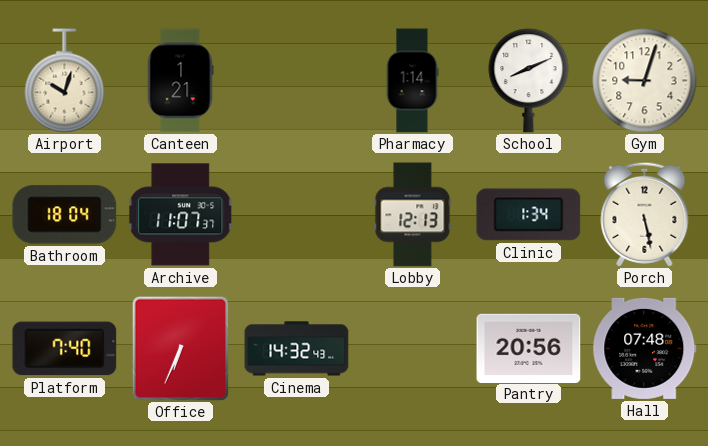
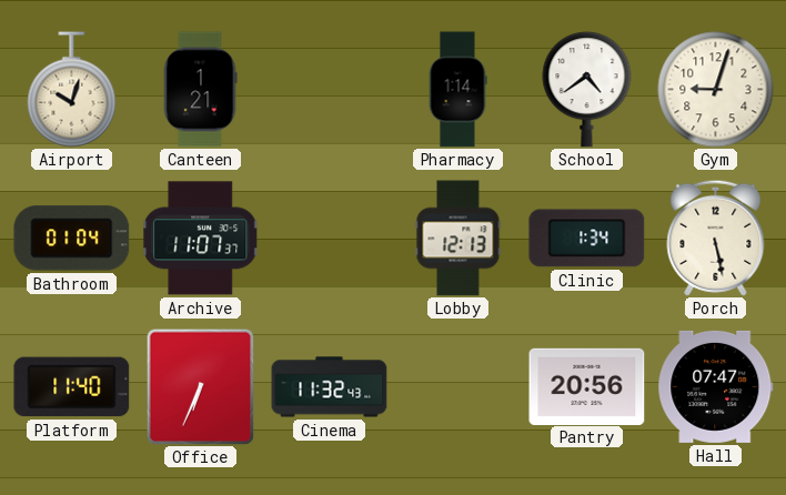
School: 8:11 -> 4:39 (587, 90)
Bathroom: 18:04 -> 01:04 (72, 239)
Platform: 7:40 -> 11:40 (72, 387)
Cinema: 14:32 -> 11:32 (330, 387)
Hall: 07:48 -> 07:47 (716, 386)
